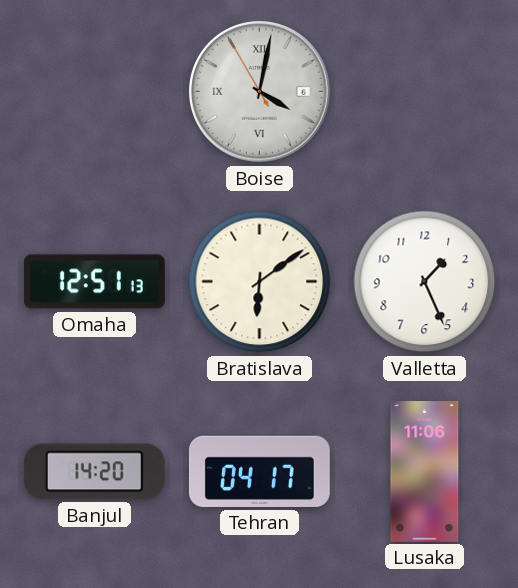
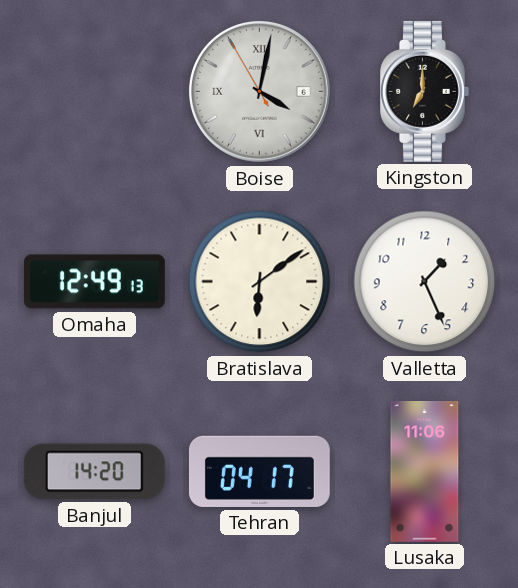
Kingston: none -> 7:00 (425, 91)
Omaha: 12:51 -> 12:49 (94, 282)
